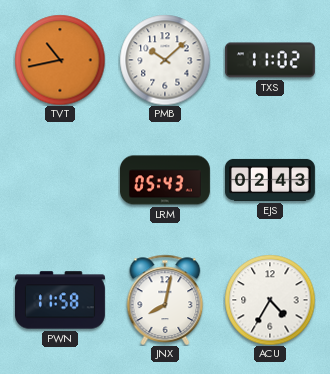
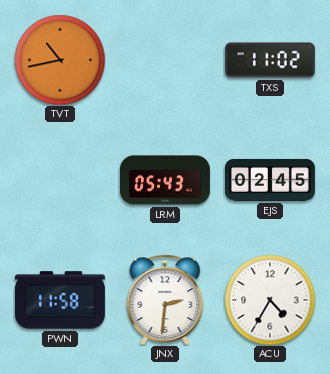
PMB: 10:08 -> none (165, 60)
EJS: 02:43 -> 02:45 (270, 180)
JNX: 8:02 -> 2:31 (165, 300)
